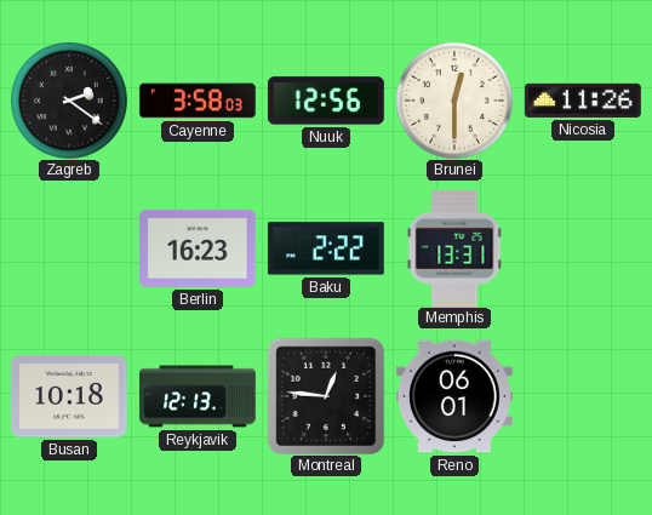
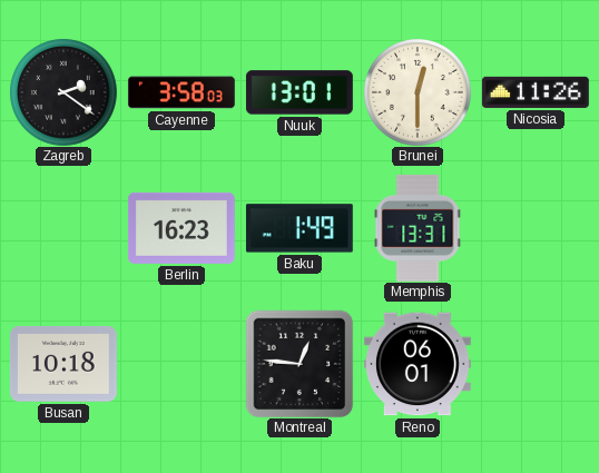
Nuuk: 12:56 -> 13:01 (299, 92)
Baku: 2:22 -> 1:49 (299, 228)
Reykjavik: 12:13 -> none (199, 396)
